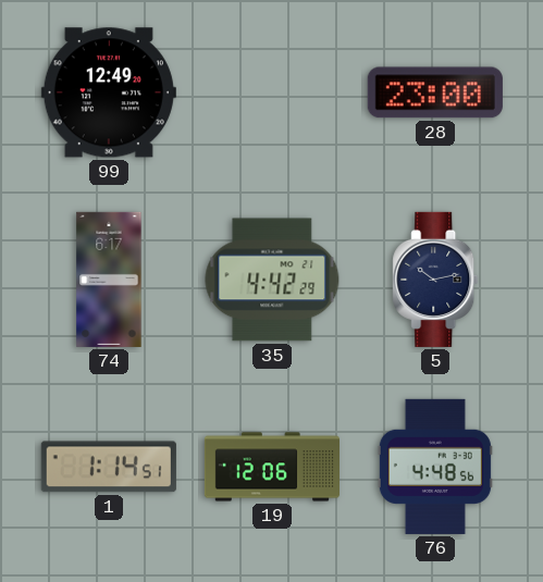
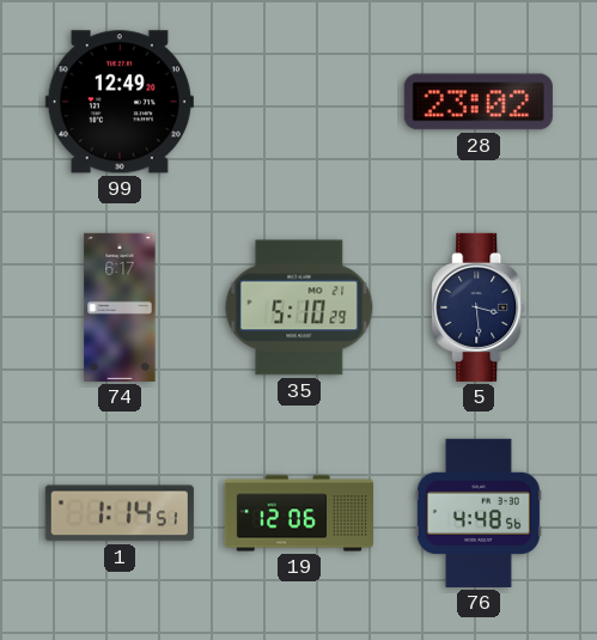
28: 23:00 -> 23:02 (479, 102)
35: 4:42 -> 5:10 (299, 307)
5: 10:13 -> 3:29 (479, 307)
